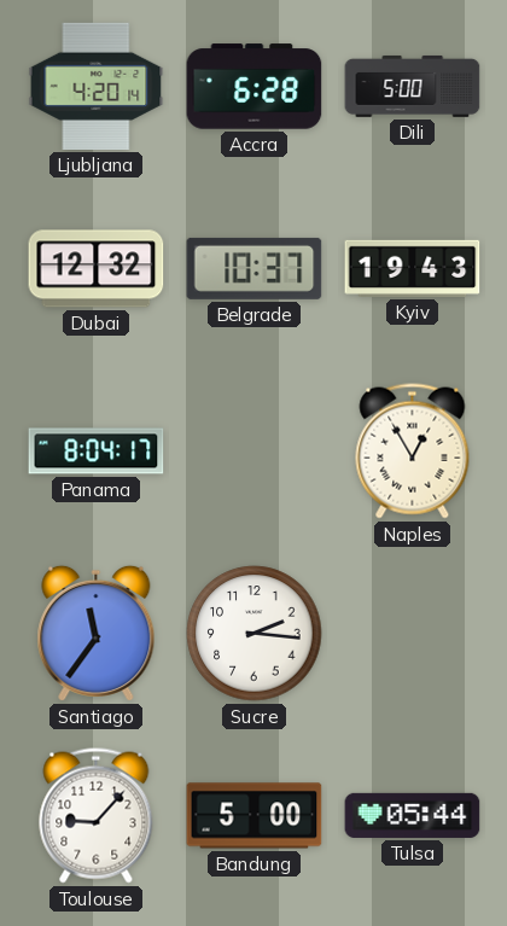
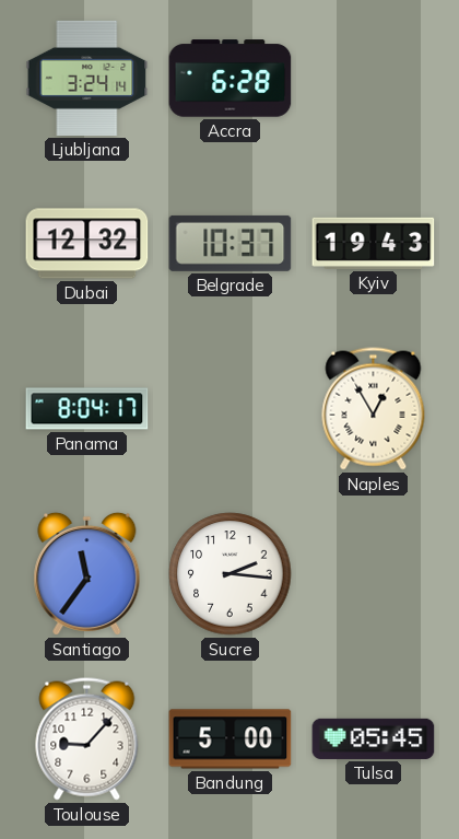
Ljubljana: 4:20 -> 3:24 (87, 78)
Dili: 5:00 -> none (413, 86)
Tulsa: 05:44 -> 05:45 (374, 738)
